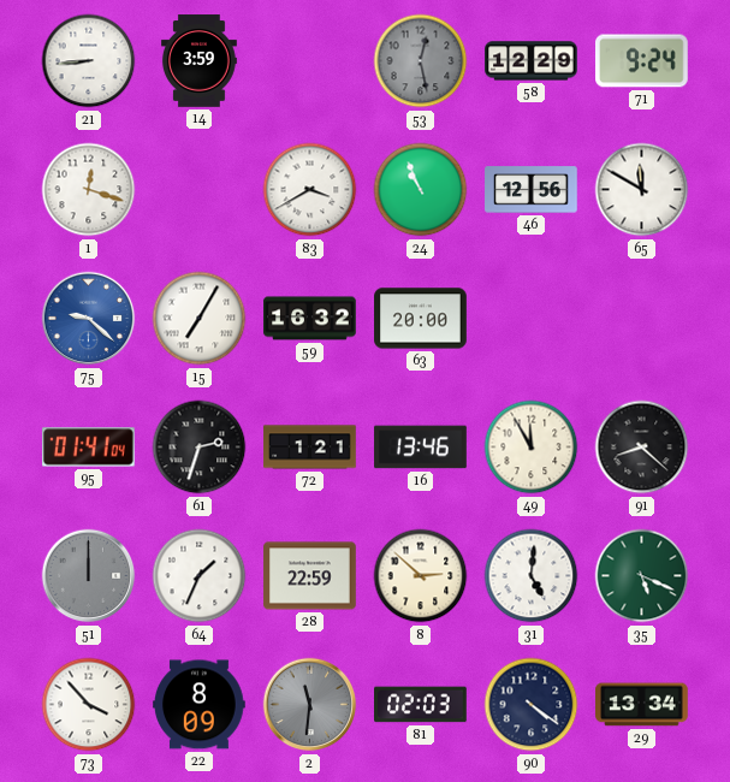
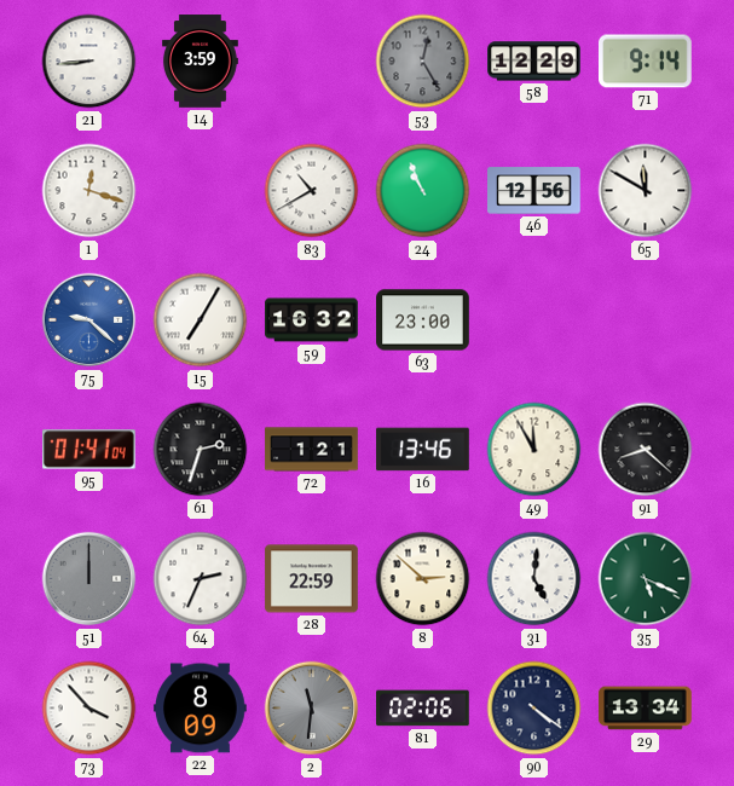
53: 12:28 -> 12:25 (423, 62)
71: 9:24 -> 9:14 (646, 62)
83: 3:40 -> 10:40 (312, 191)
63: 20:00 -> 23:00 (423, 320)
64: 1:34 -> 2:34 (201, 579)
81: 02:03 -> 02:06 (423, 709)
